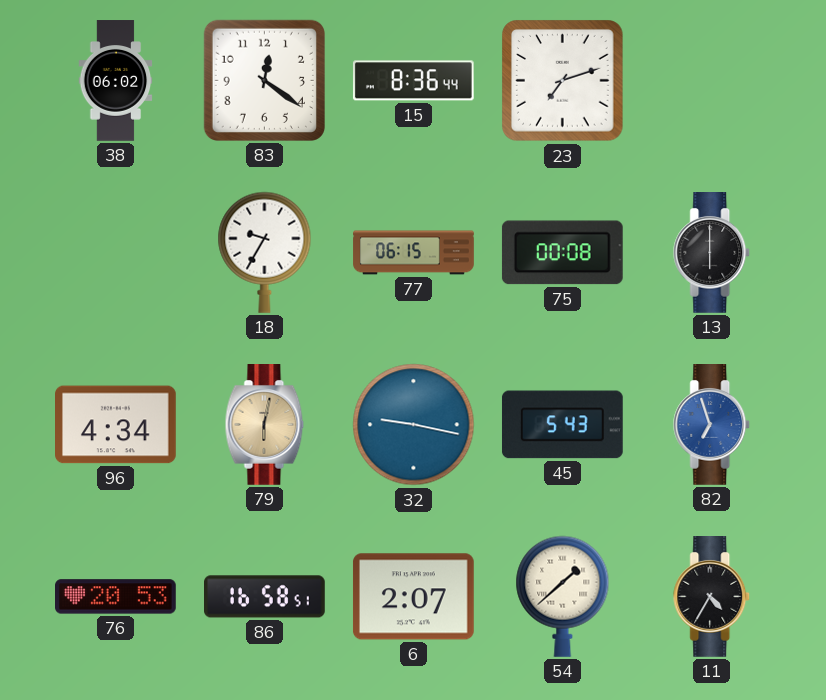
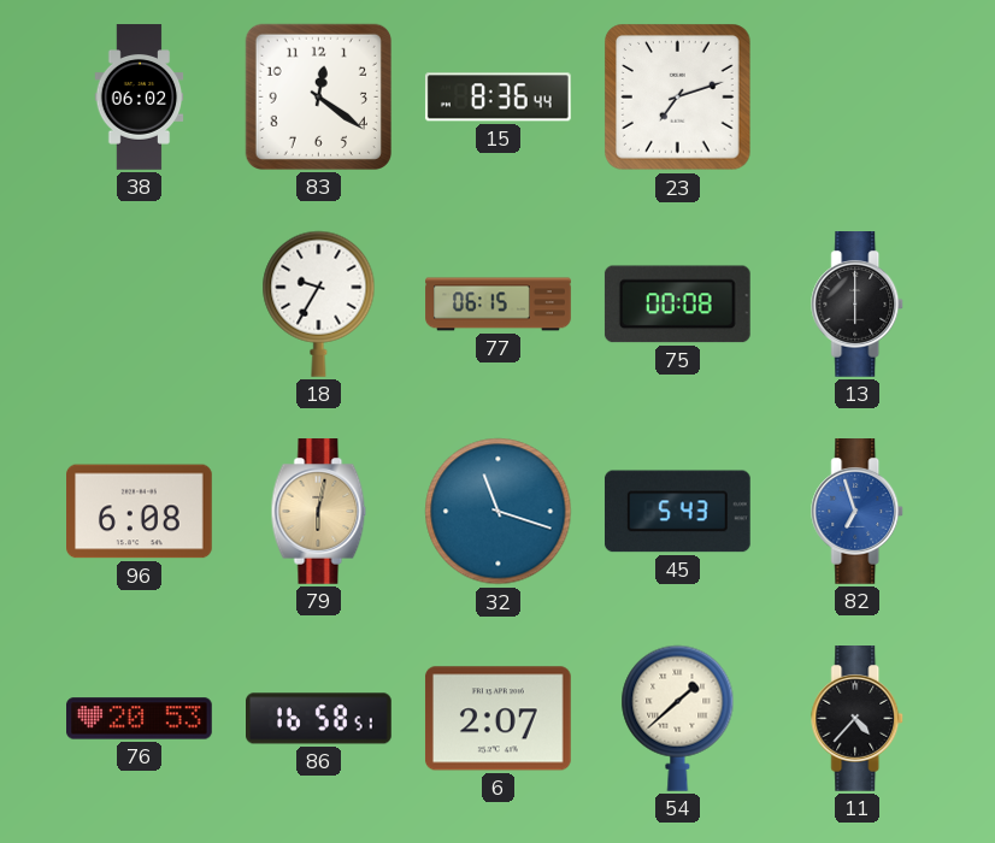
96: 4:34 -> 6:08 (140, 512)
32: 9:17 -> 11:18 (499, 512)
11: 4:35 -> 4:37 (858, 719)
